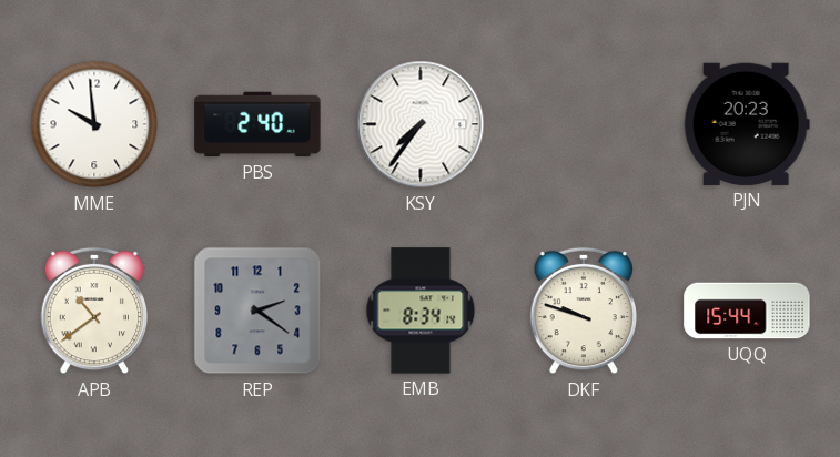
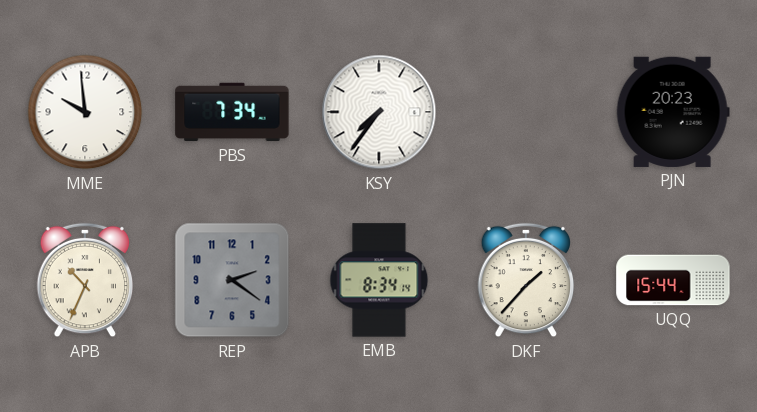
PBS: 2:40 -> 7:34 (232, 112)
APB: 10:39 -> 10:34 (85, 280)
DKF: 9:48 -> 1:37 (526, 280)
